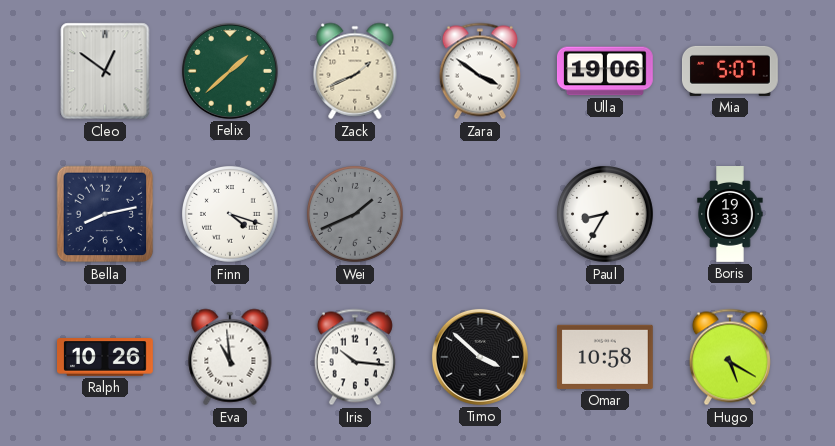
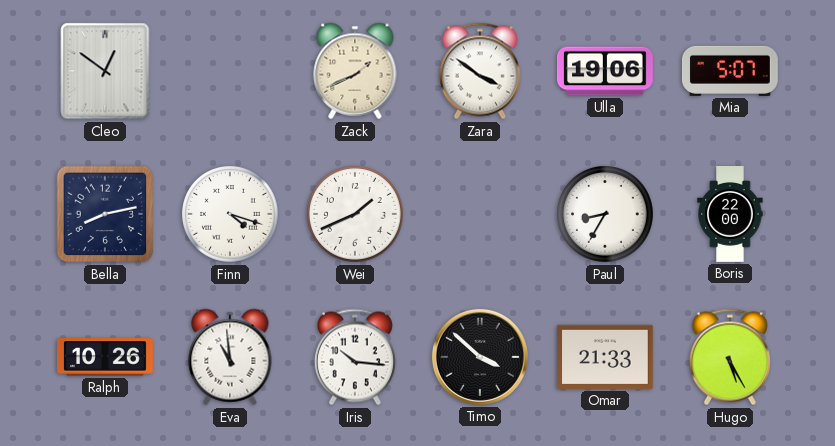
Felix: 1:38 -> none (230, 71)
Wei dial: grey -> white (356, 215)
Boris: 19:33 -> 22:00 (730, 215)
Omar: 10:58 -> 21:33 (605, 357)
Hugo: 5:20 -> 5:25 (730, 357)
